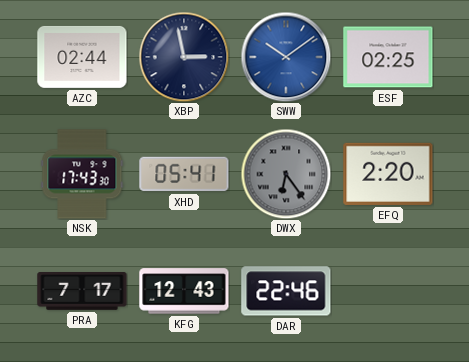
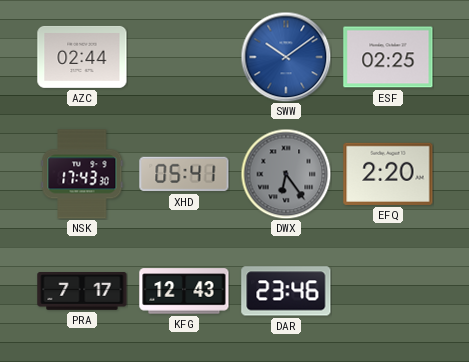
XBP: 2:58 -> none (184, 57)
DAR: 22:46 -> 23:46 (286, 291)
